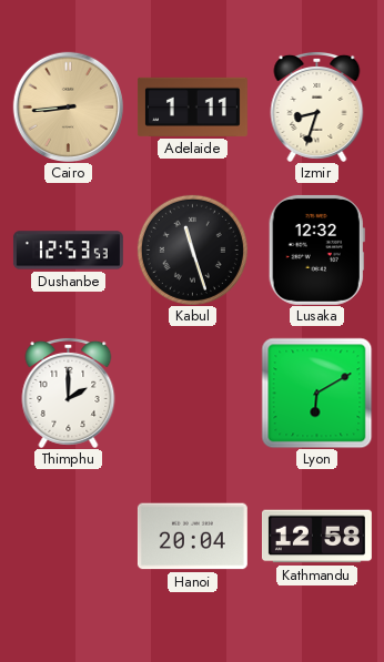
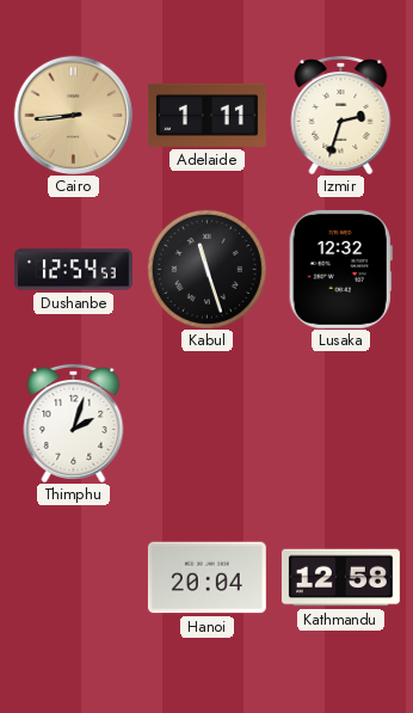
Izmir: 8:33 -> 2:33 (341, 115)
Dushanbe: 12:53 -> 12:54 (73, 270)
Thimphu: 2:00 -> 2:03 (74, 423)
Lyon: 6:10 -> none (316, 393)
